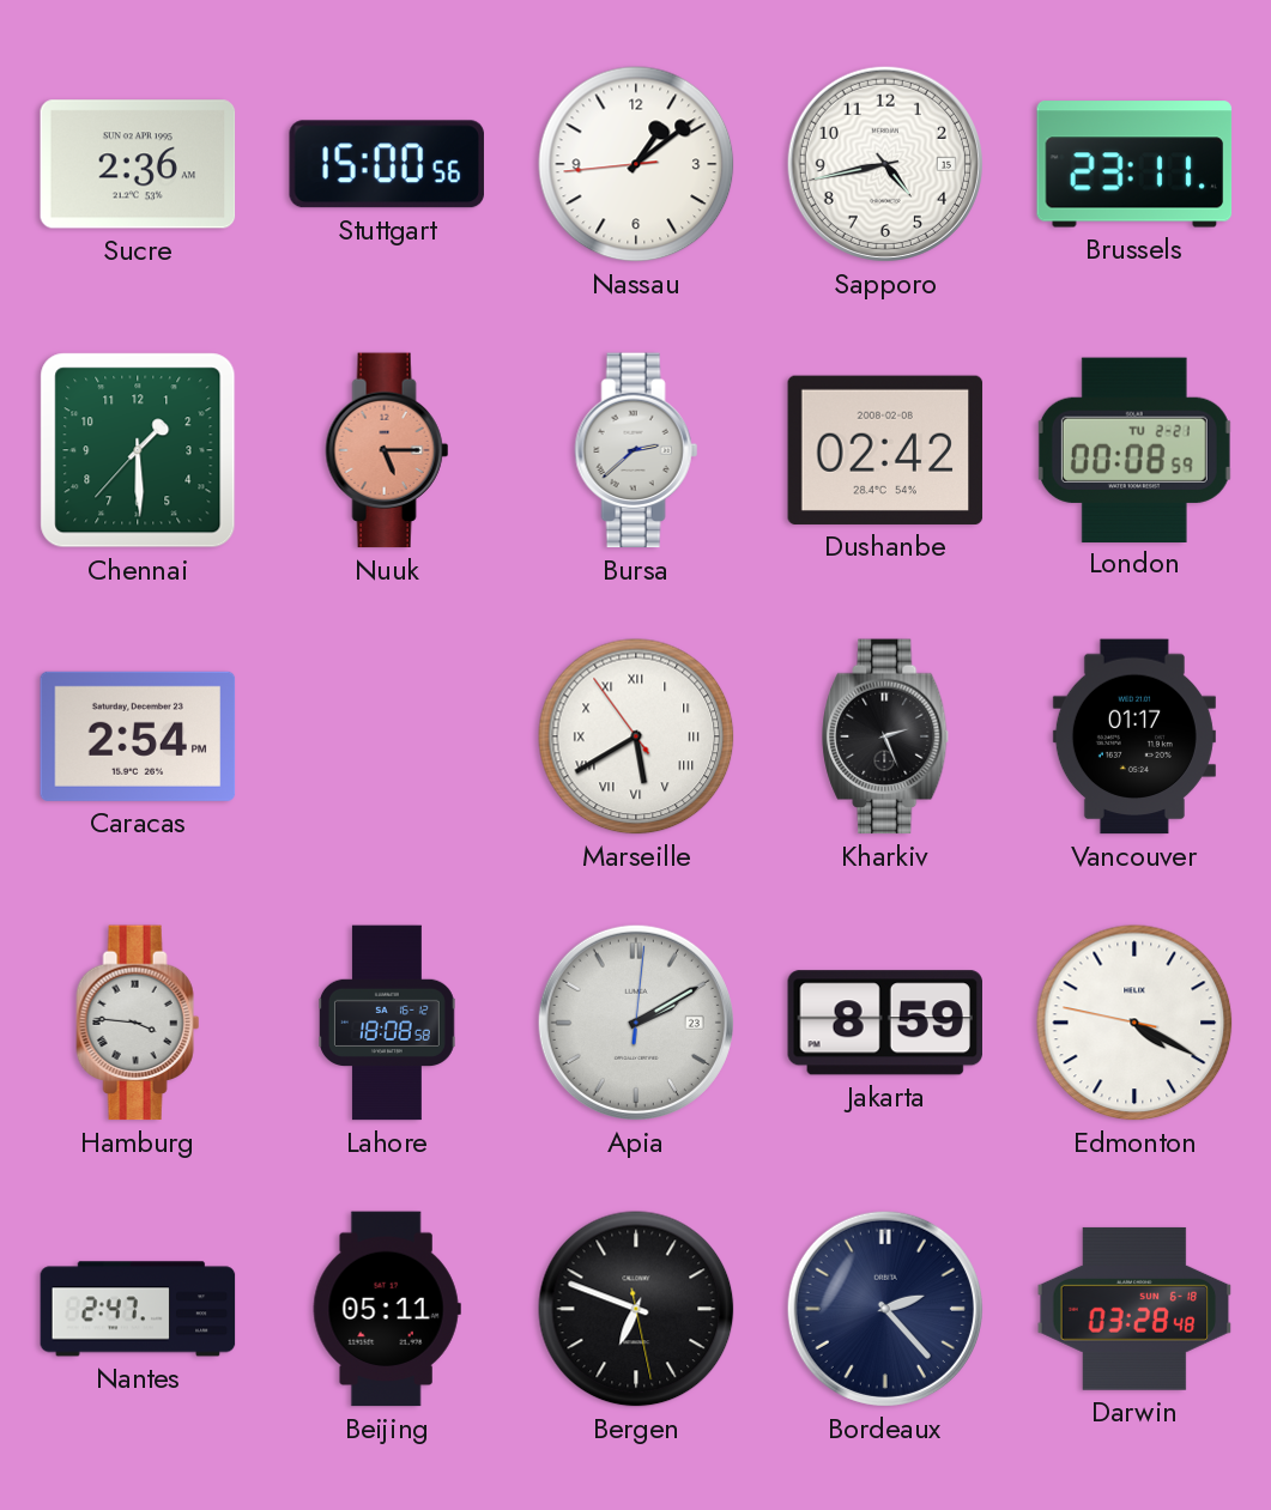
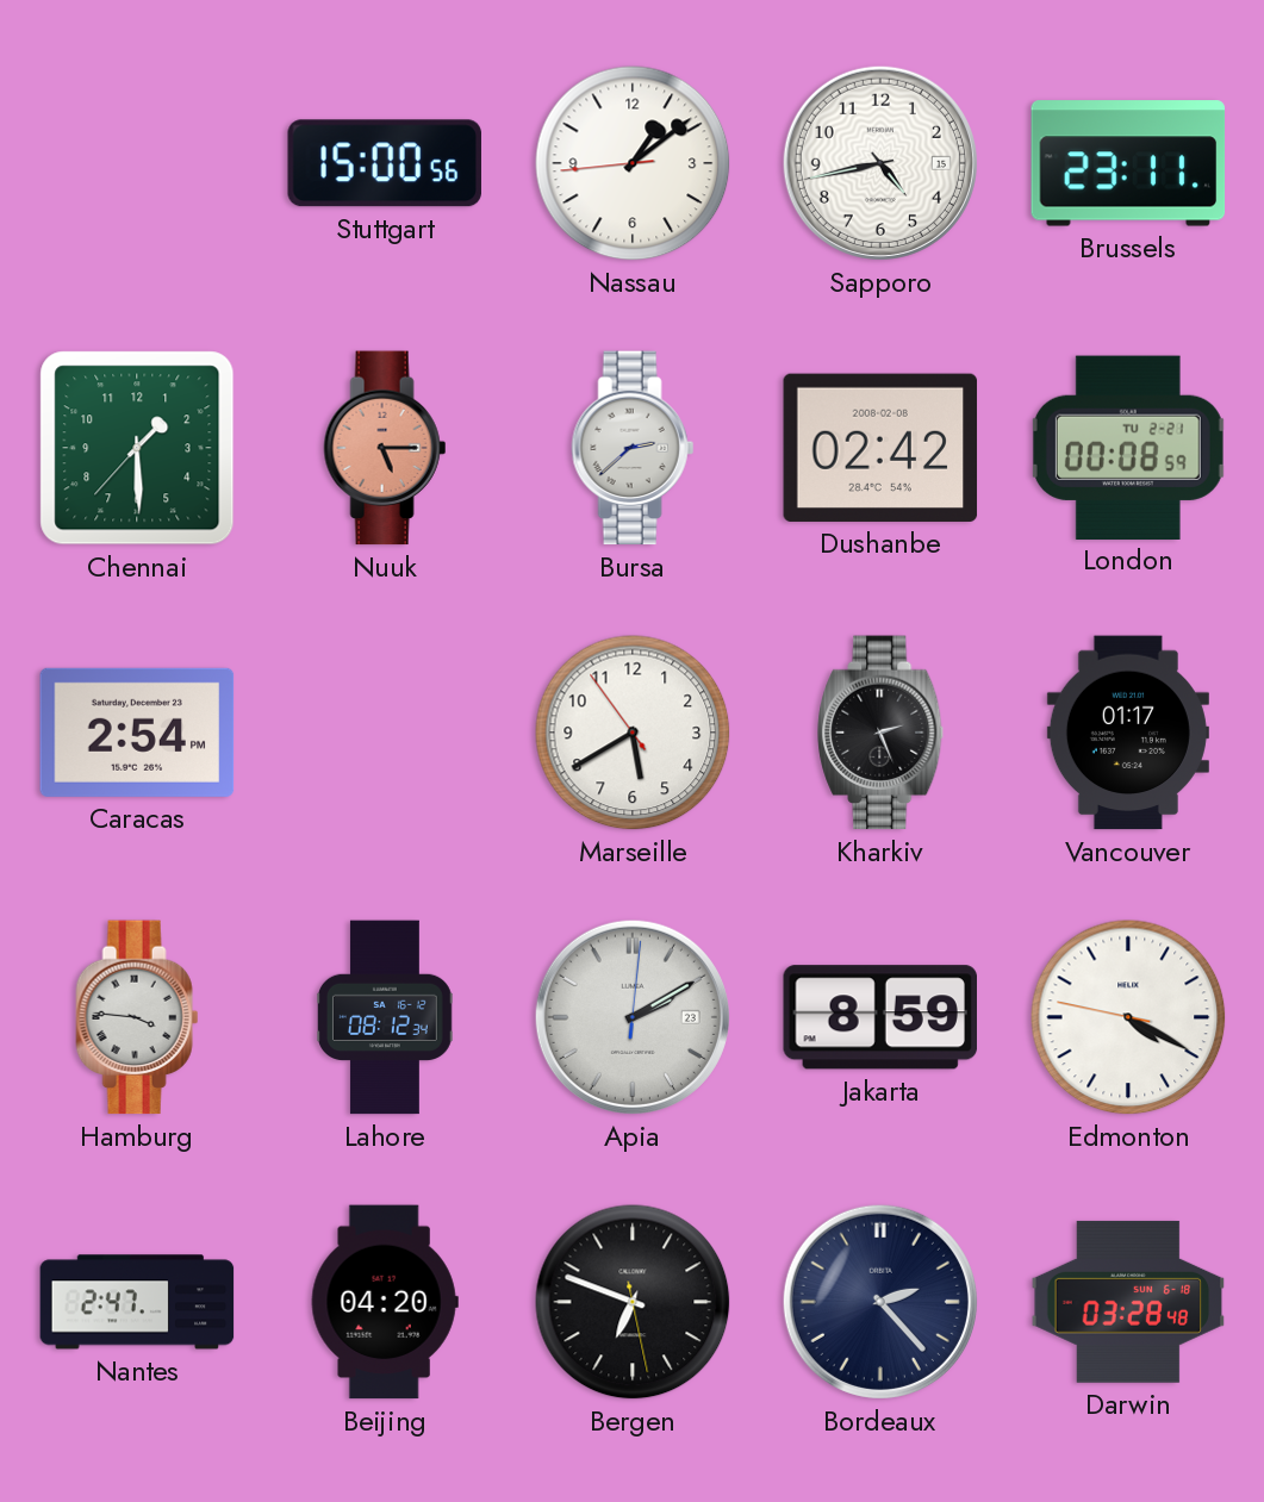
Sucre: 2:36 -> none (138, 164)
Marseille numerals: Roman -> Arabic (633, 733)
Lahore: 18:08 -> 08:12 (386, 1017)
Beijing: 05:11 -> 04:20 (385, 1302)
